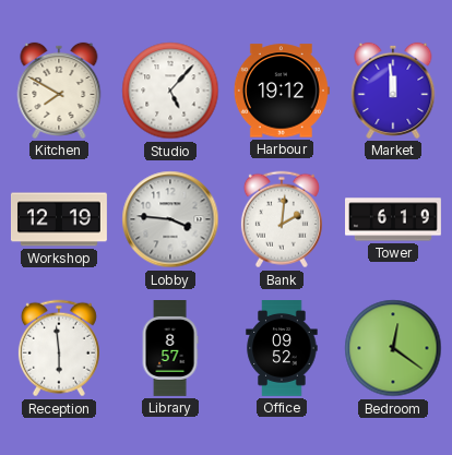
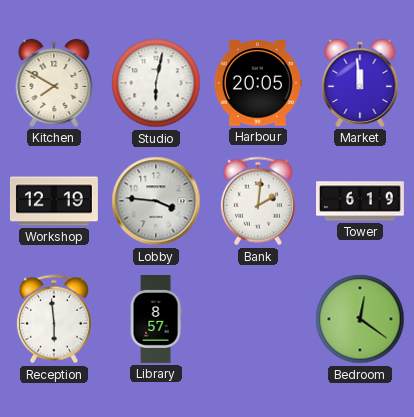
Studio: 5:07 -> 6:02 (156, 83)
Harbour: 19:12 -> 20:05 (258, 83)
Office: 09:52 -> none (282, 349)
